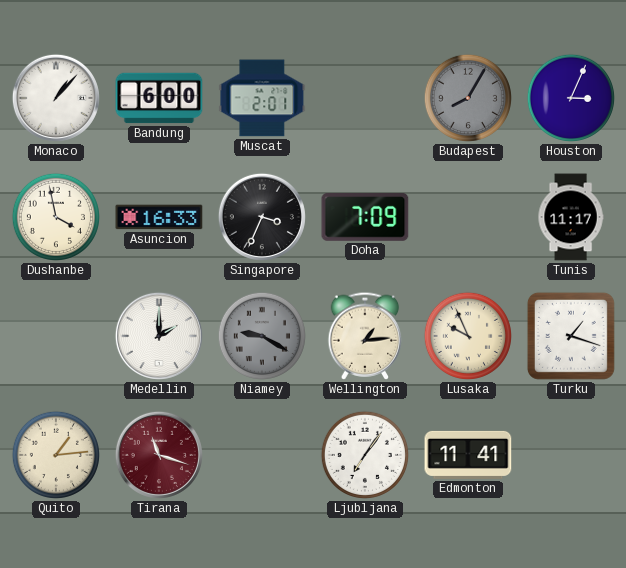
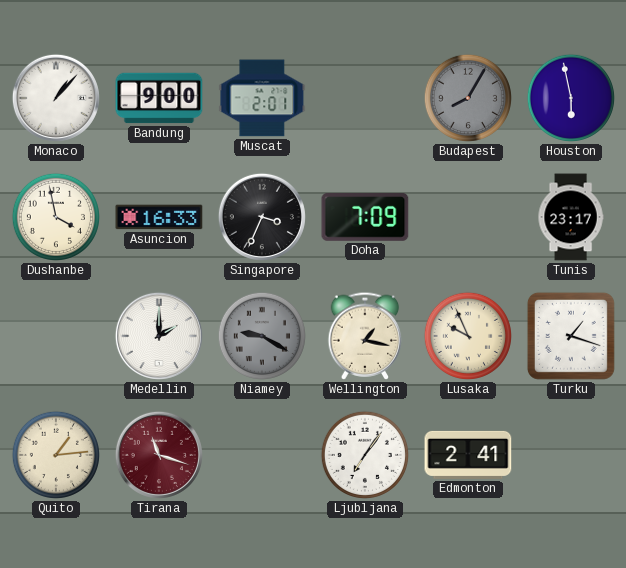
Bandung: 6:00 -> 9:00 (159, 98)
Houston: 3:04 -> 5:58 (571, 98)
Tunis: 11:17 -> 23:17 (571, 217)
Wellington: 1:14 -> 1:17 (365, 336)
Edmonton: 11:41 -> 2:41 (468, 455)
